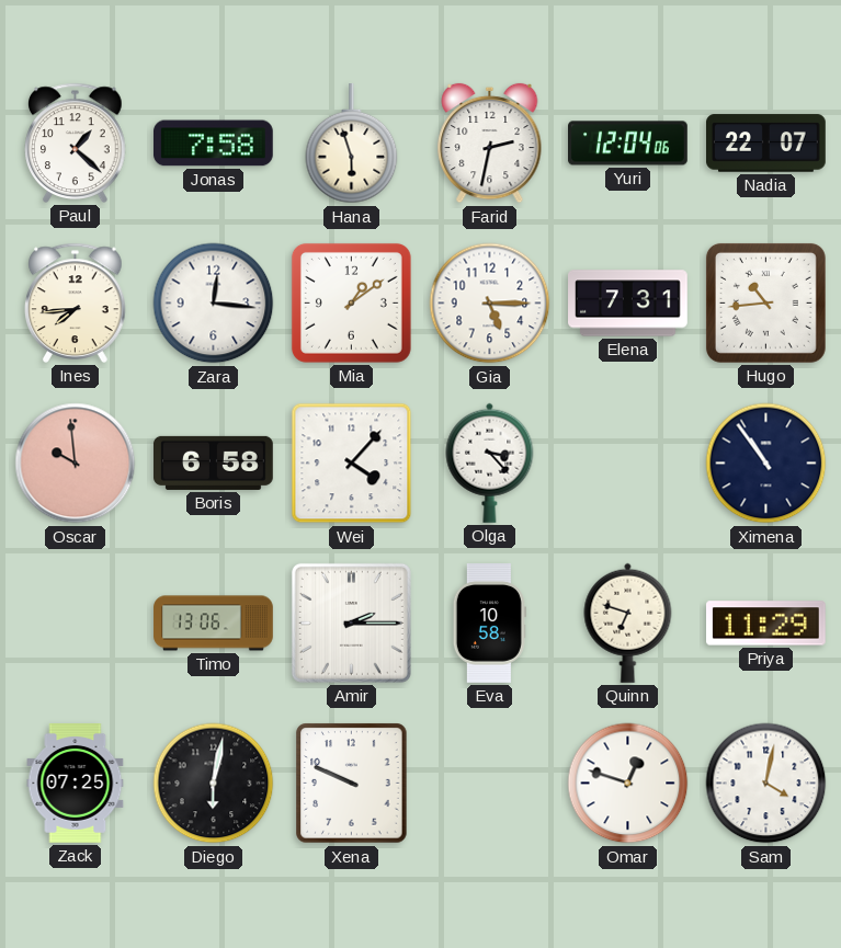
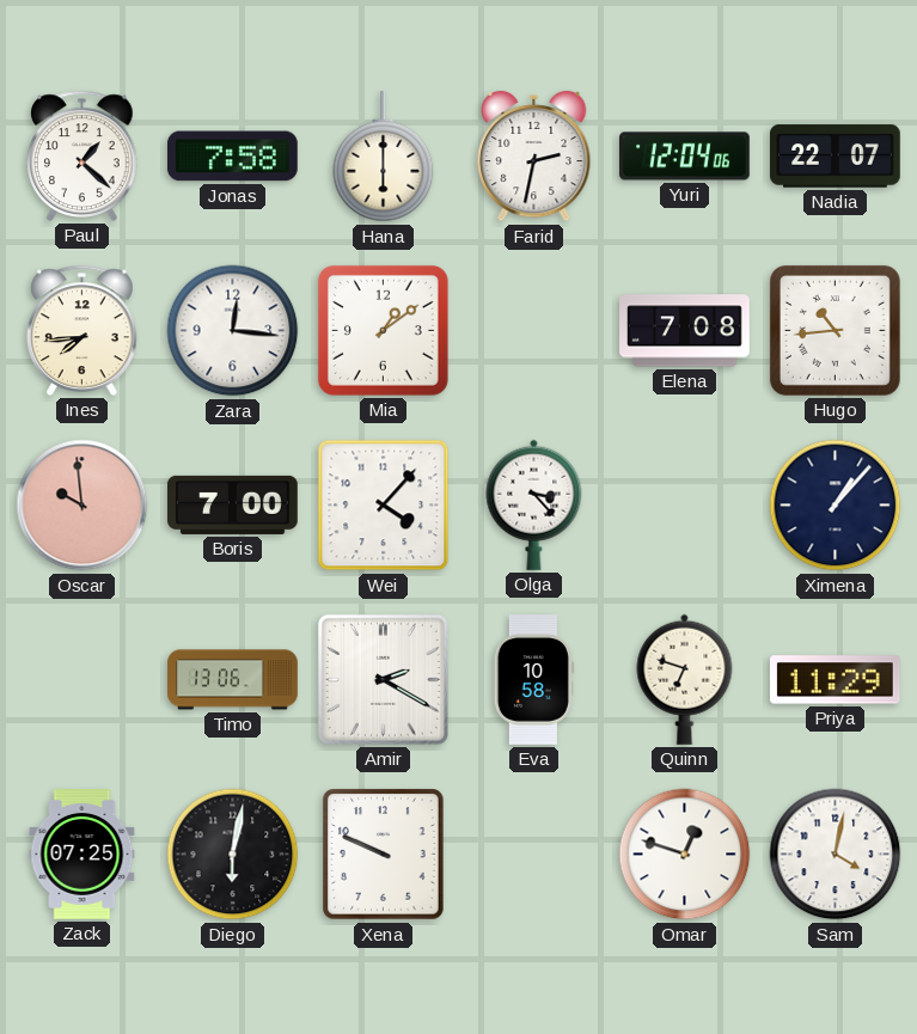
Hana: 5:57 -> 6:00 (384, 158)
Gia: 5:15 -> none (490, 304)
Elena: 7:31 -> 7:08 (685, 331)
Boris: 6:58 -> 7:00 (233, 504)
Ximena: 10:54 -> 1:07 (836, 506)
Amir: 2:15 -> 2:20 (383, 679)
